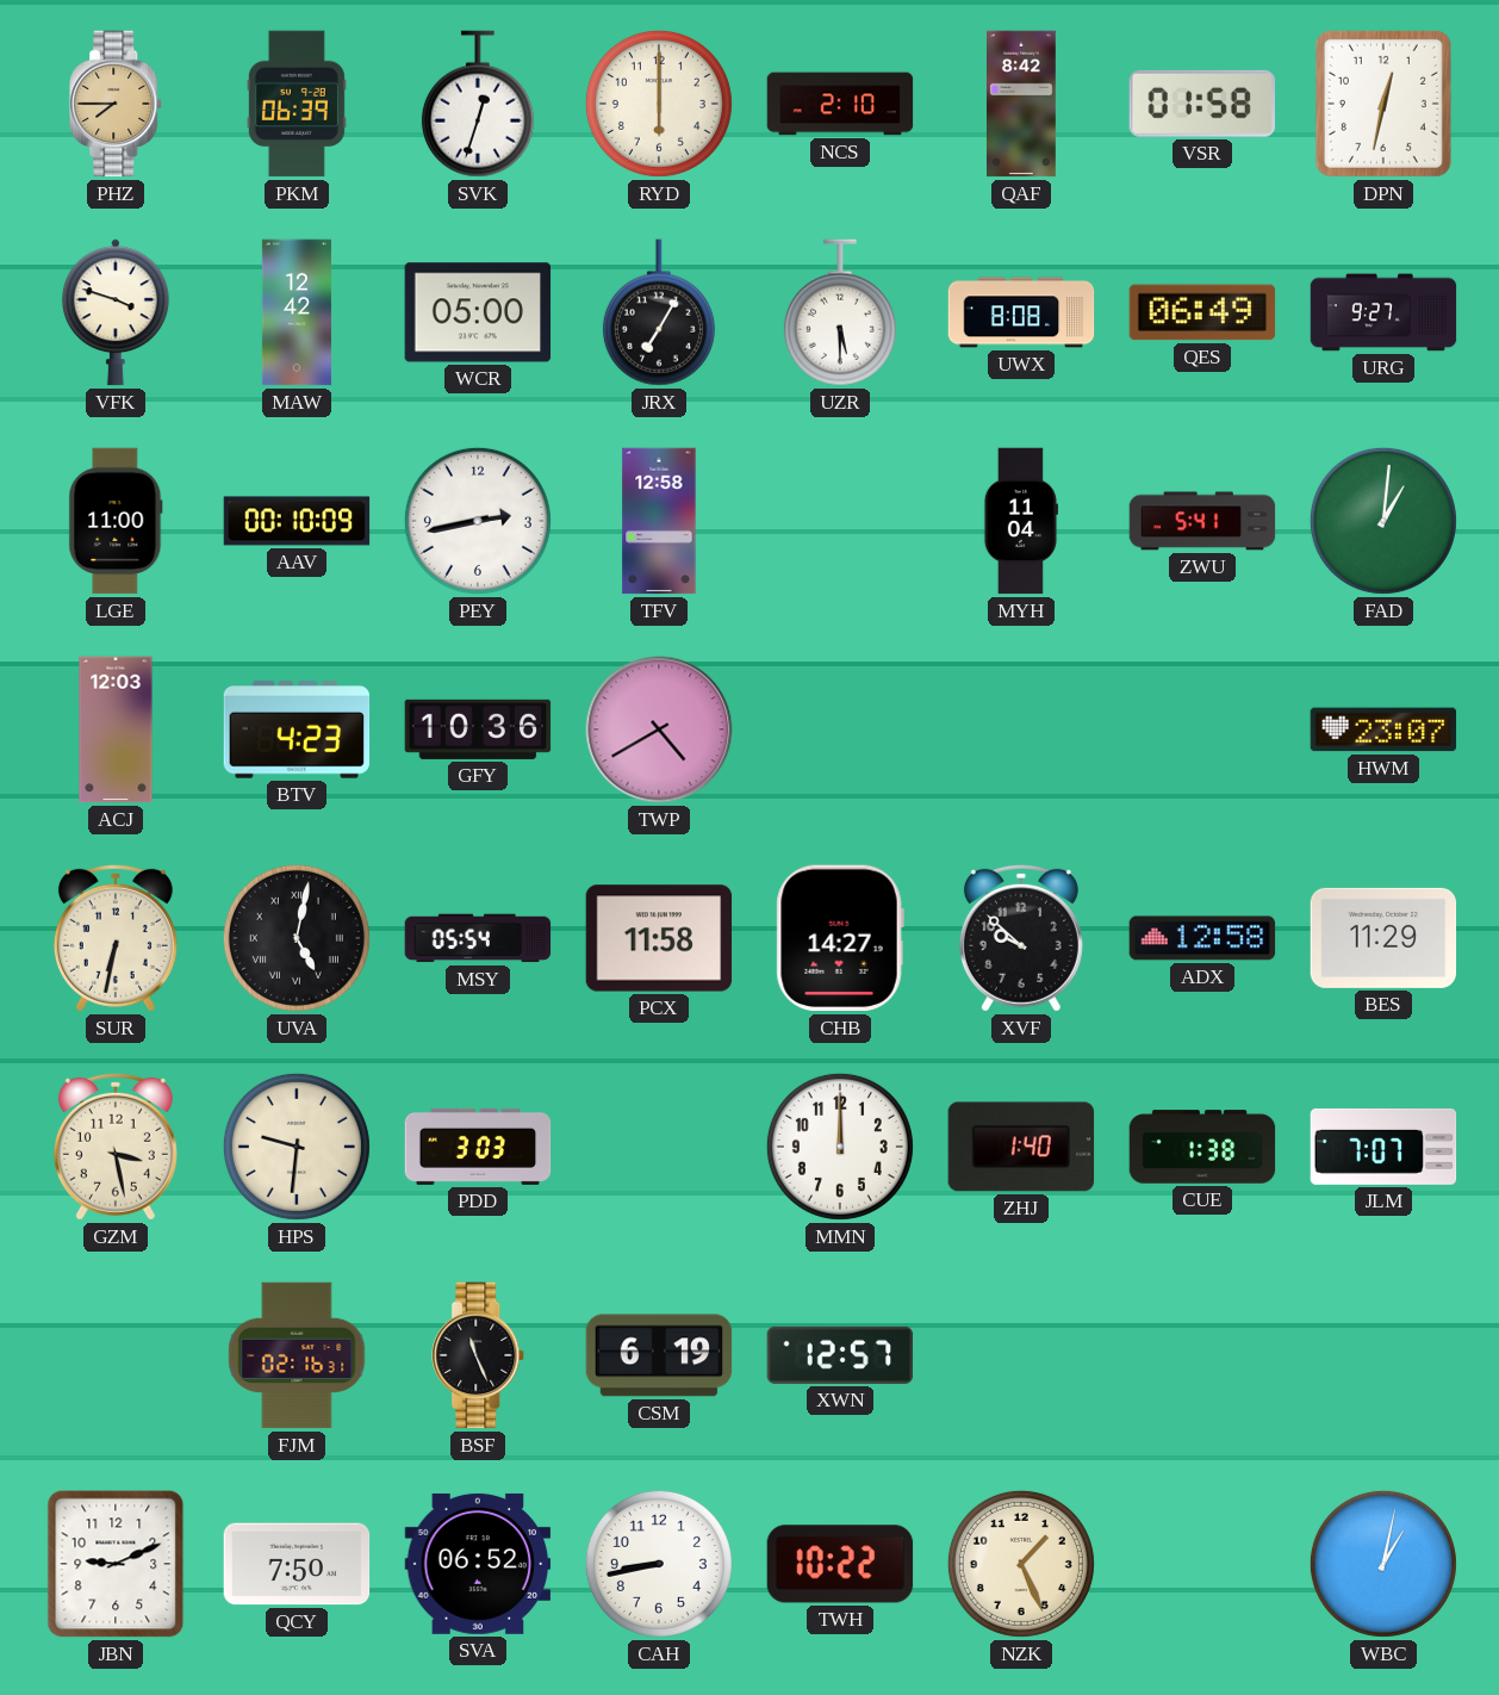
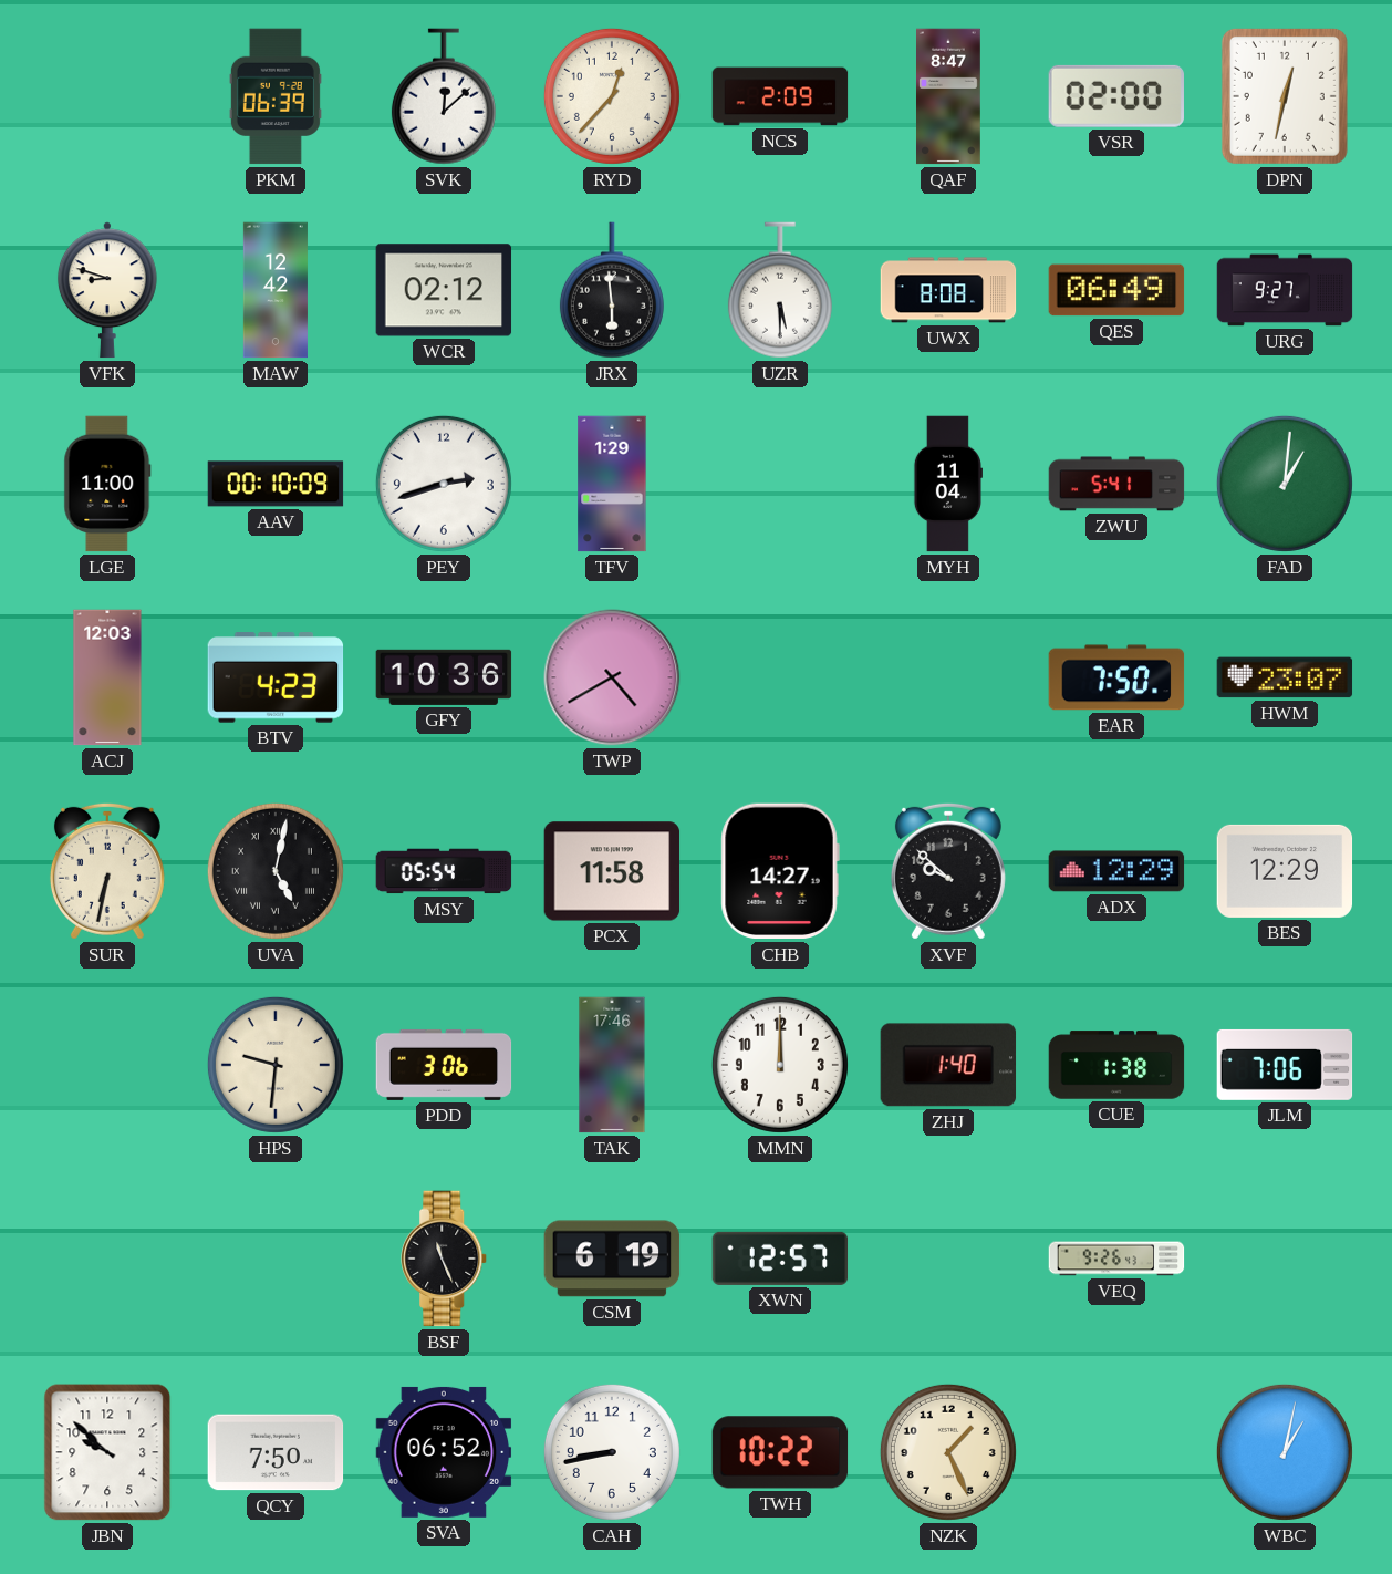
PHZ: 7:45 -> none (117, 104)
SVK: 12:33 -> 12:08 (444, 96)
RYD: 6:00 -> 12:37 (612, 96)
NCS: 2:10 -> 2:09 (780, 96)
QAF: 8:42 -> 8:47 (949, 96)
VSR: 01:58 -> 02:00 (1115, 96)
VFK: 3:48 -> 8:48 (107, 290)
WCR: 05:00 -> 02:12 (444, 290)
JRX: 7:05 -> 5:59 (612, 290)
PEY: 2:43 -> 2:42 (444, 484)
TFV: 12:58 -> 1:29 (612, 484)
EAR: none -> 7:50 (1116, 677)
ADX: 12:58 -> 12:29 (1116, 871)
BES: 11:29 -> 12:29 (1285, 871)
GZM: 3:28 -> none (116, 1147)
PDD: 3:03 -> 3:06 (444, 1065)
TAK: none -> 17:46 (612, 1065)
JLM: 7:07 -> 7:06 (1285, 1065)
FJM: 02:16 -> none (297, 1355)
VEQ: none -> 9:26 (1116, 1259)
JBN: 9:11 -> 9:52 (107, 1452)
